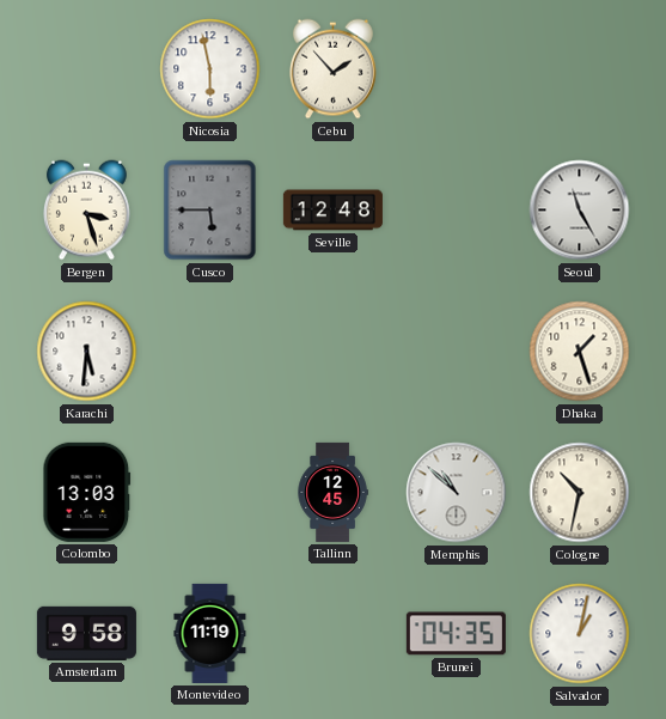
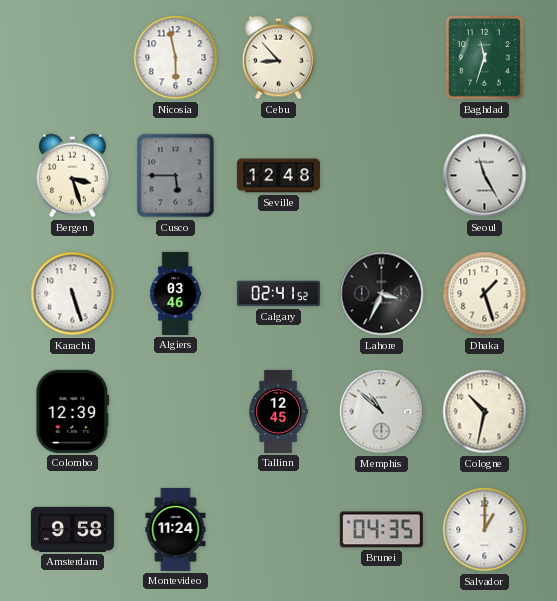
Cebu: 1:53 -> 8:53 (278, 58)
Baghdad: none -> 11:33 (485, 58)
Karachi: 5:31 -> 5:27 (73, 294)
Algiers: none -> 03:46 (176, 293)
Calgary: none -> 02:41 (278, 294)
Lahore: none -> 3:34 (382, 294)
Colombo: 13:03 -> 12:39 (73, 411)
Montevideo: 11:19 -> 11:24 (176, 529)
Salvador: 1:02 -> 1:00 (485, 530)
